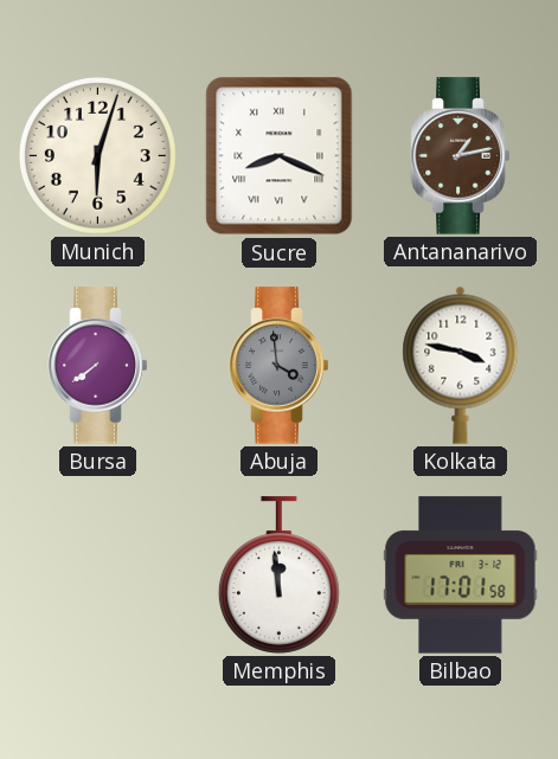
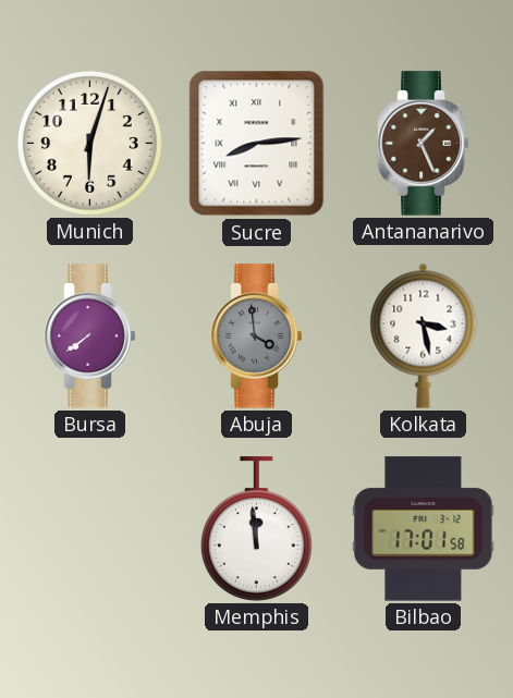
Sucre: 8:19 -> 8:14 (257, 144)
Antananarivo: 1:13 -> 1:26 (424, 144)
Kolkata: 3:47 -> 3:28 (424, 335)
